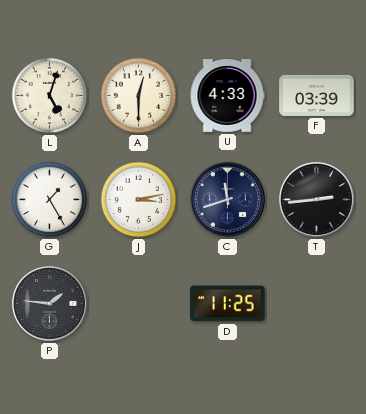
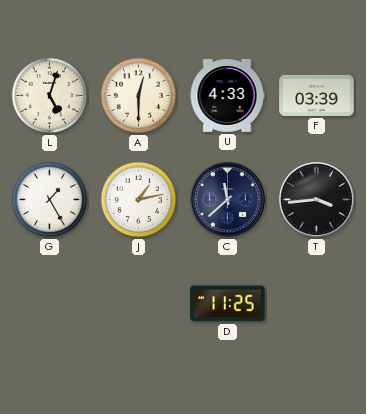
J: 3:13 -> 1:13 (139, 200)
C: 11:42 -> 11:38 (227, 199)
T: 2:44 -> 3:44 (316, 199)
P: 1:46 -> none (49, 303)
